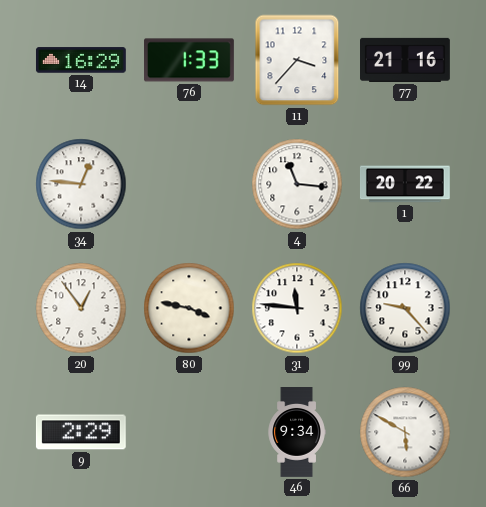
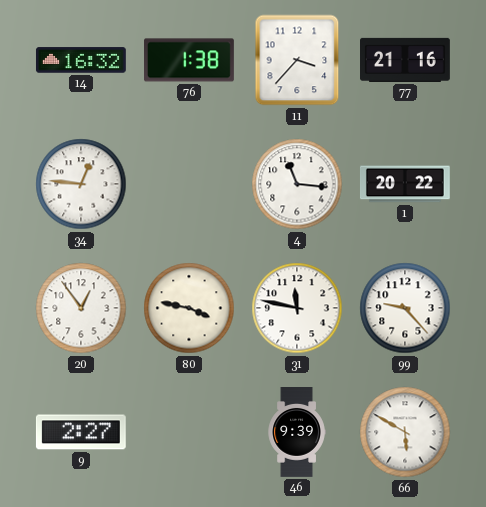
14: 16:29 -> 16:32 (81, 60)
76: 1:33 -> 1:38 (190, 60)
31: 11:46 -> 11:47 (297, 308)
9: 2:29 -> 2:27 (81, 432)
46: 9:34 -> 9:39 (297, 433)
